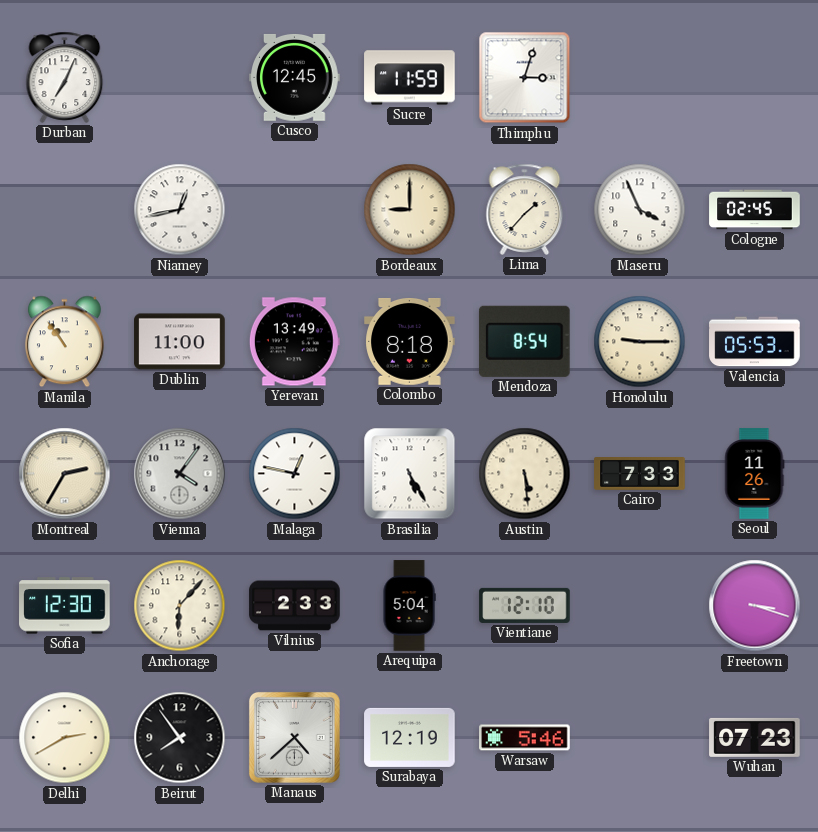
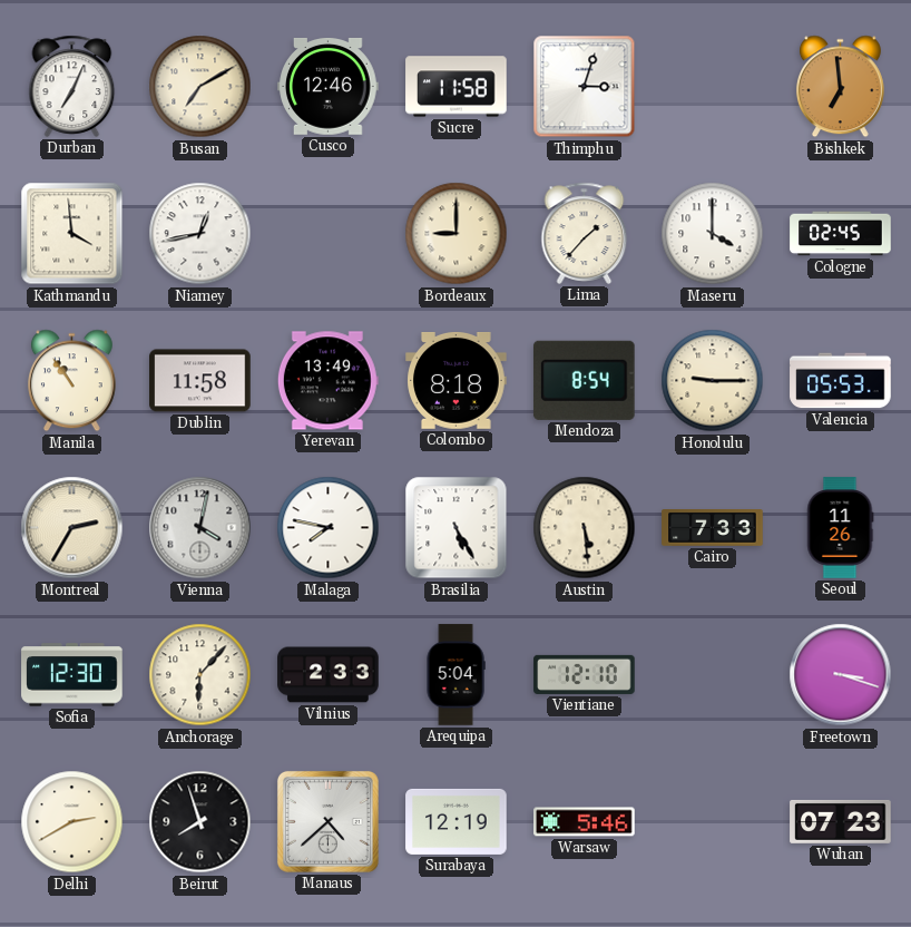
Busan: none -> 7:10 (200, 87)
Cusco: 12:45 -> 12:46 (329, 86)
Sucre: 11:59 -> 11:58 (457, 87)
Bishkek: none -> 6:59 (840, 87)
Kathmandu: none -> 3:59 (72, 234)
Maseru: 3:56 -> 4:00 (713, 234)
Dublin: 11:00 -> 11:58 (200, 381)
Vienna: 4:06 -> 4:02 (200, 528)
Malaga: 12:47 -> 7:47 (329, 528)
Beirut: 7:54 -> 7:57 (200, 822)
